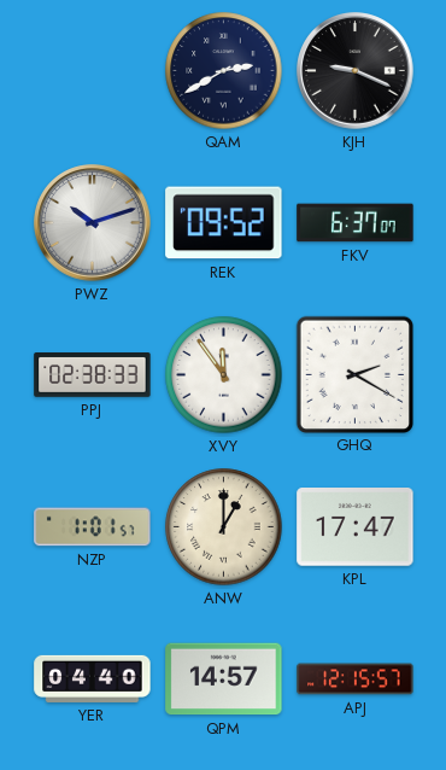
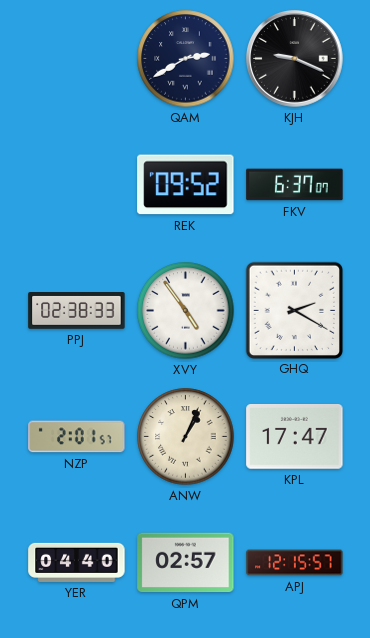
PWZ: 10:12 -> none (93, 223)
XVY: 11:54 -> 4:54 (186, 311)
NZP: 1:01 -> 2:01 (77, 437)
ANW: 1:00 -> 1:04 (186, 437)
QPM: 14:57 -> 02:57 (186, 563)
